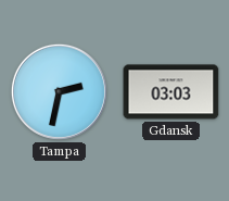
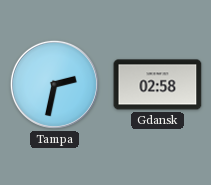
Gdansk: 03:03 -> 02:58 (158, 85)
